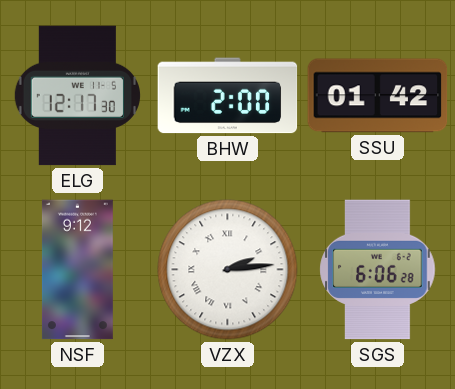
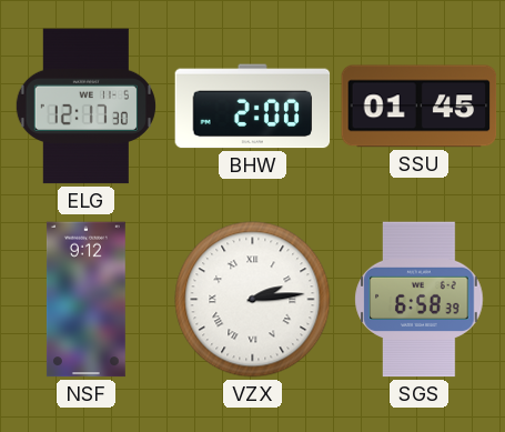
SSU: 01:42 -> 01:45 (420, 107)
SGS: 6:06 -> 6:58 (420, 300)
